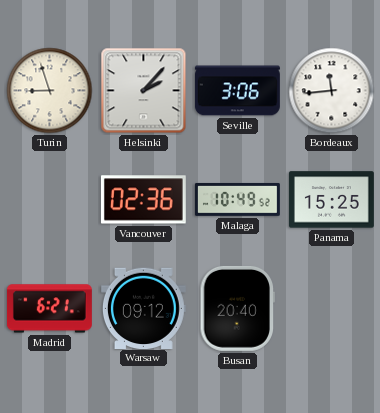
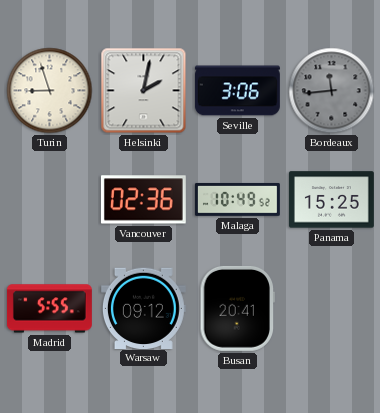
Helsinki: 2:07 -> 2:02 (144, 91)
Bordeaux dial: white -> grey (332, 91)
Madrid: 6:21 -> 5:55 (49, 309)
Busan: 20:40 -> 20:41 (237, 308)
